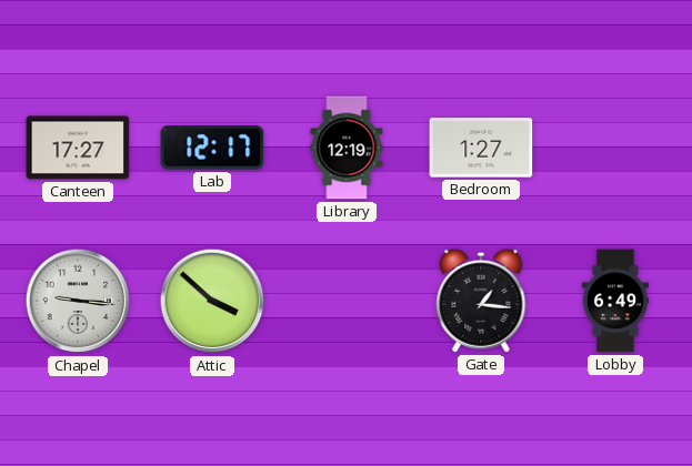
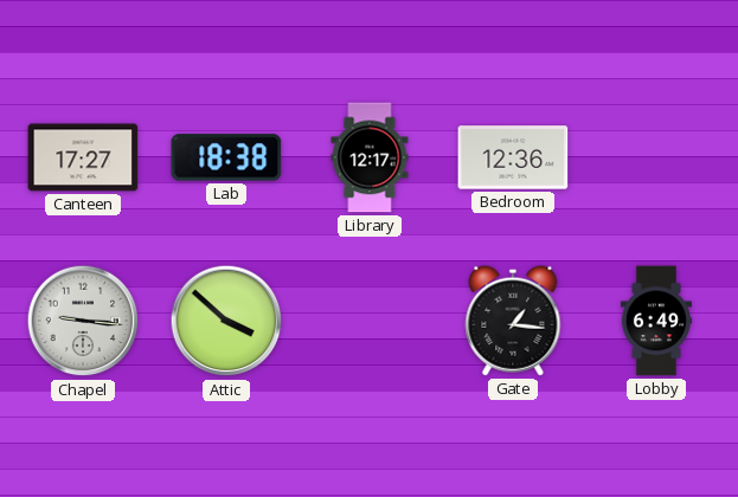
Lab: 12:17 -> 18:38 (226, 157)
Library: 12:19 -> 12:17 (370, 157)
Bedroom: 1:27 -> 12:36 (513, 157)
